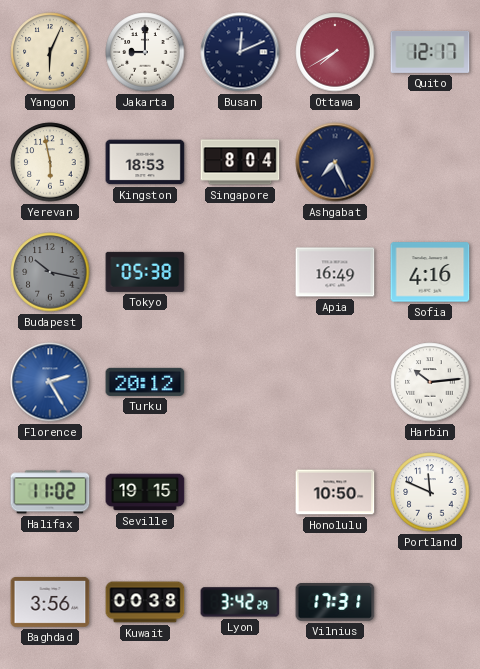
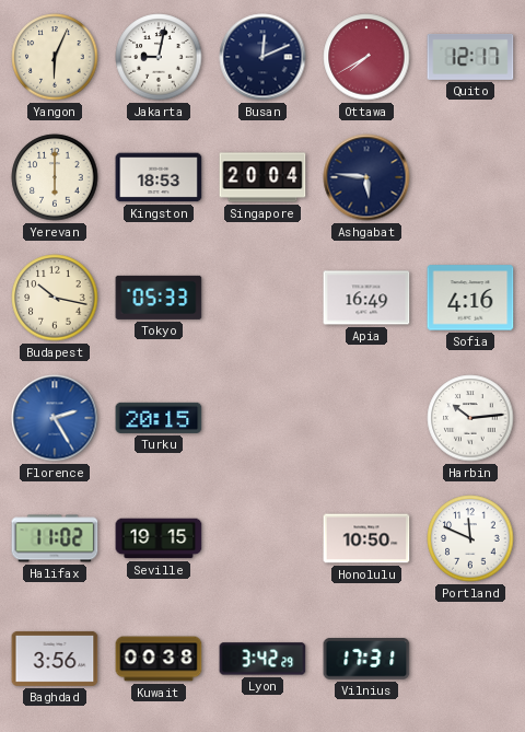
Jakarta: 9:00 -> 9:02 (159, 57)
Yerevan: 5:58 -> 6:00 (55, 177)
Singapore: 8:04 -> 20:04 (262, 177)
Ashgabat: 7:26 -> 5:46 (366, 177)
Budapest dial: grey -> cream (55, 298)
Tokyo: 05:38 -> 05:33 (159, 298)
Turku: 20:12 -> 20:15 (159, 418)
